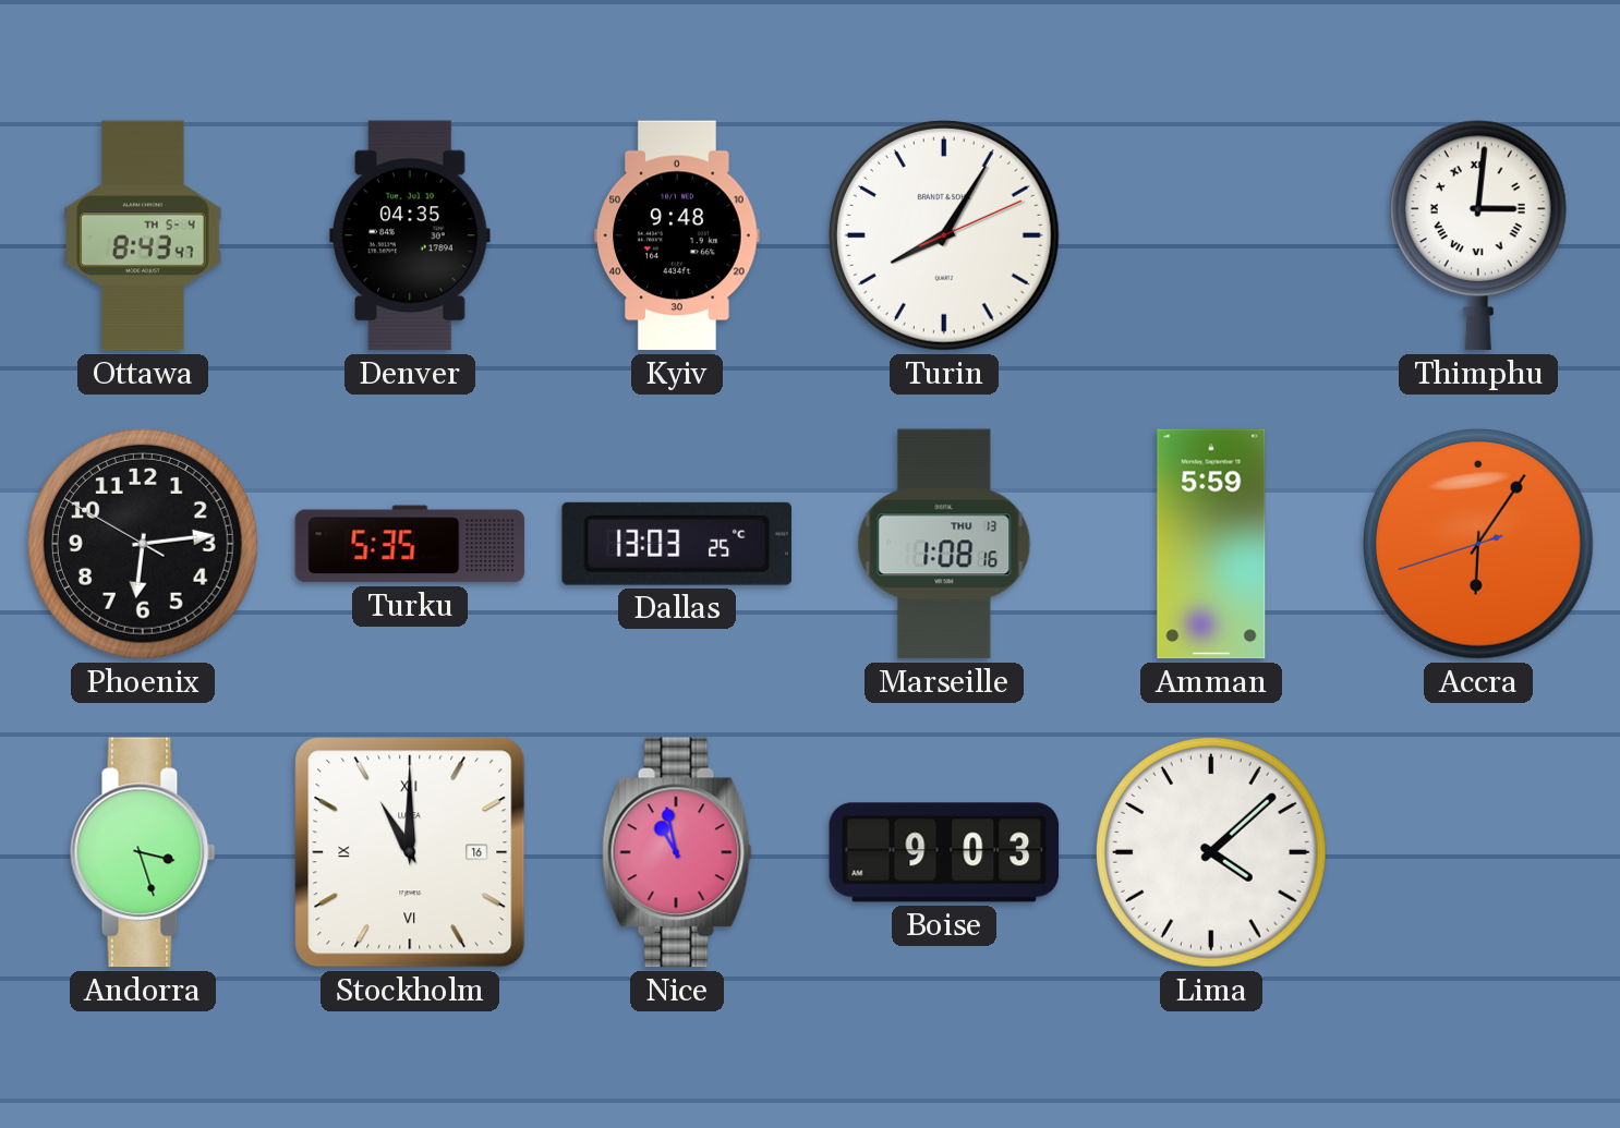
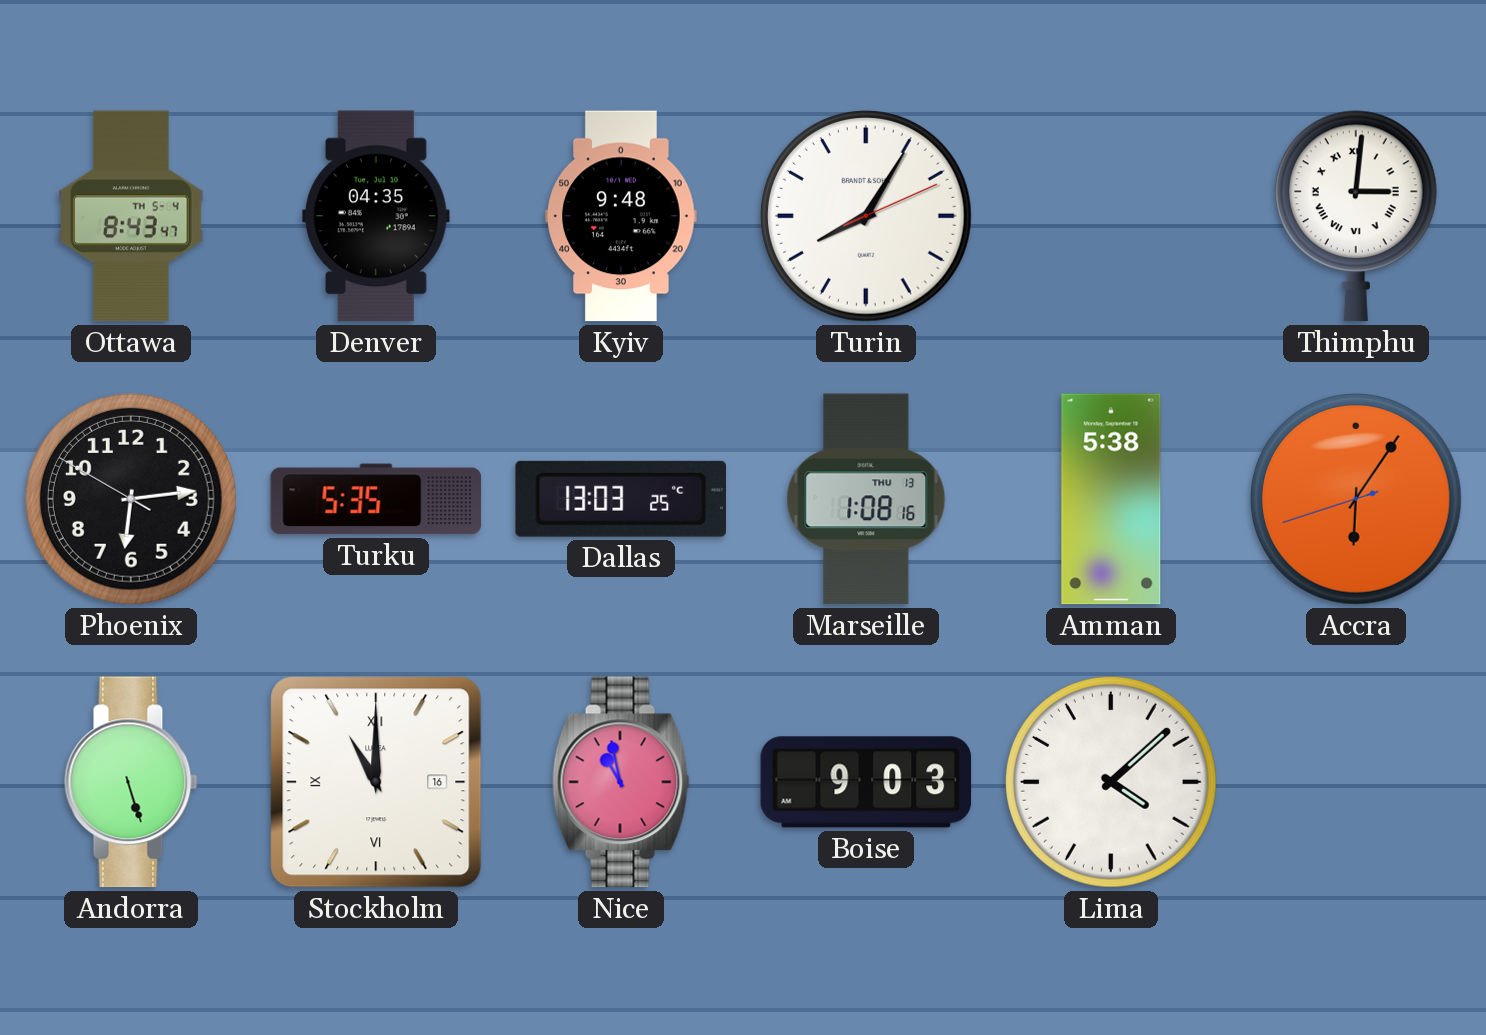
Amman: 5:59 -> 5:38 (1111, 499)
Andorra: 3:27 -> 5:27 (131, 782)
